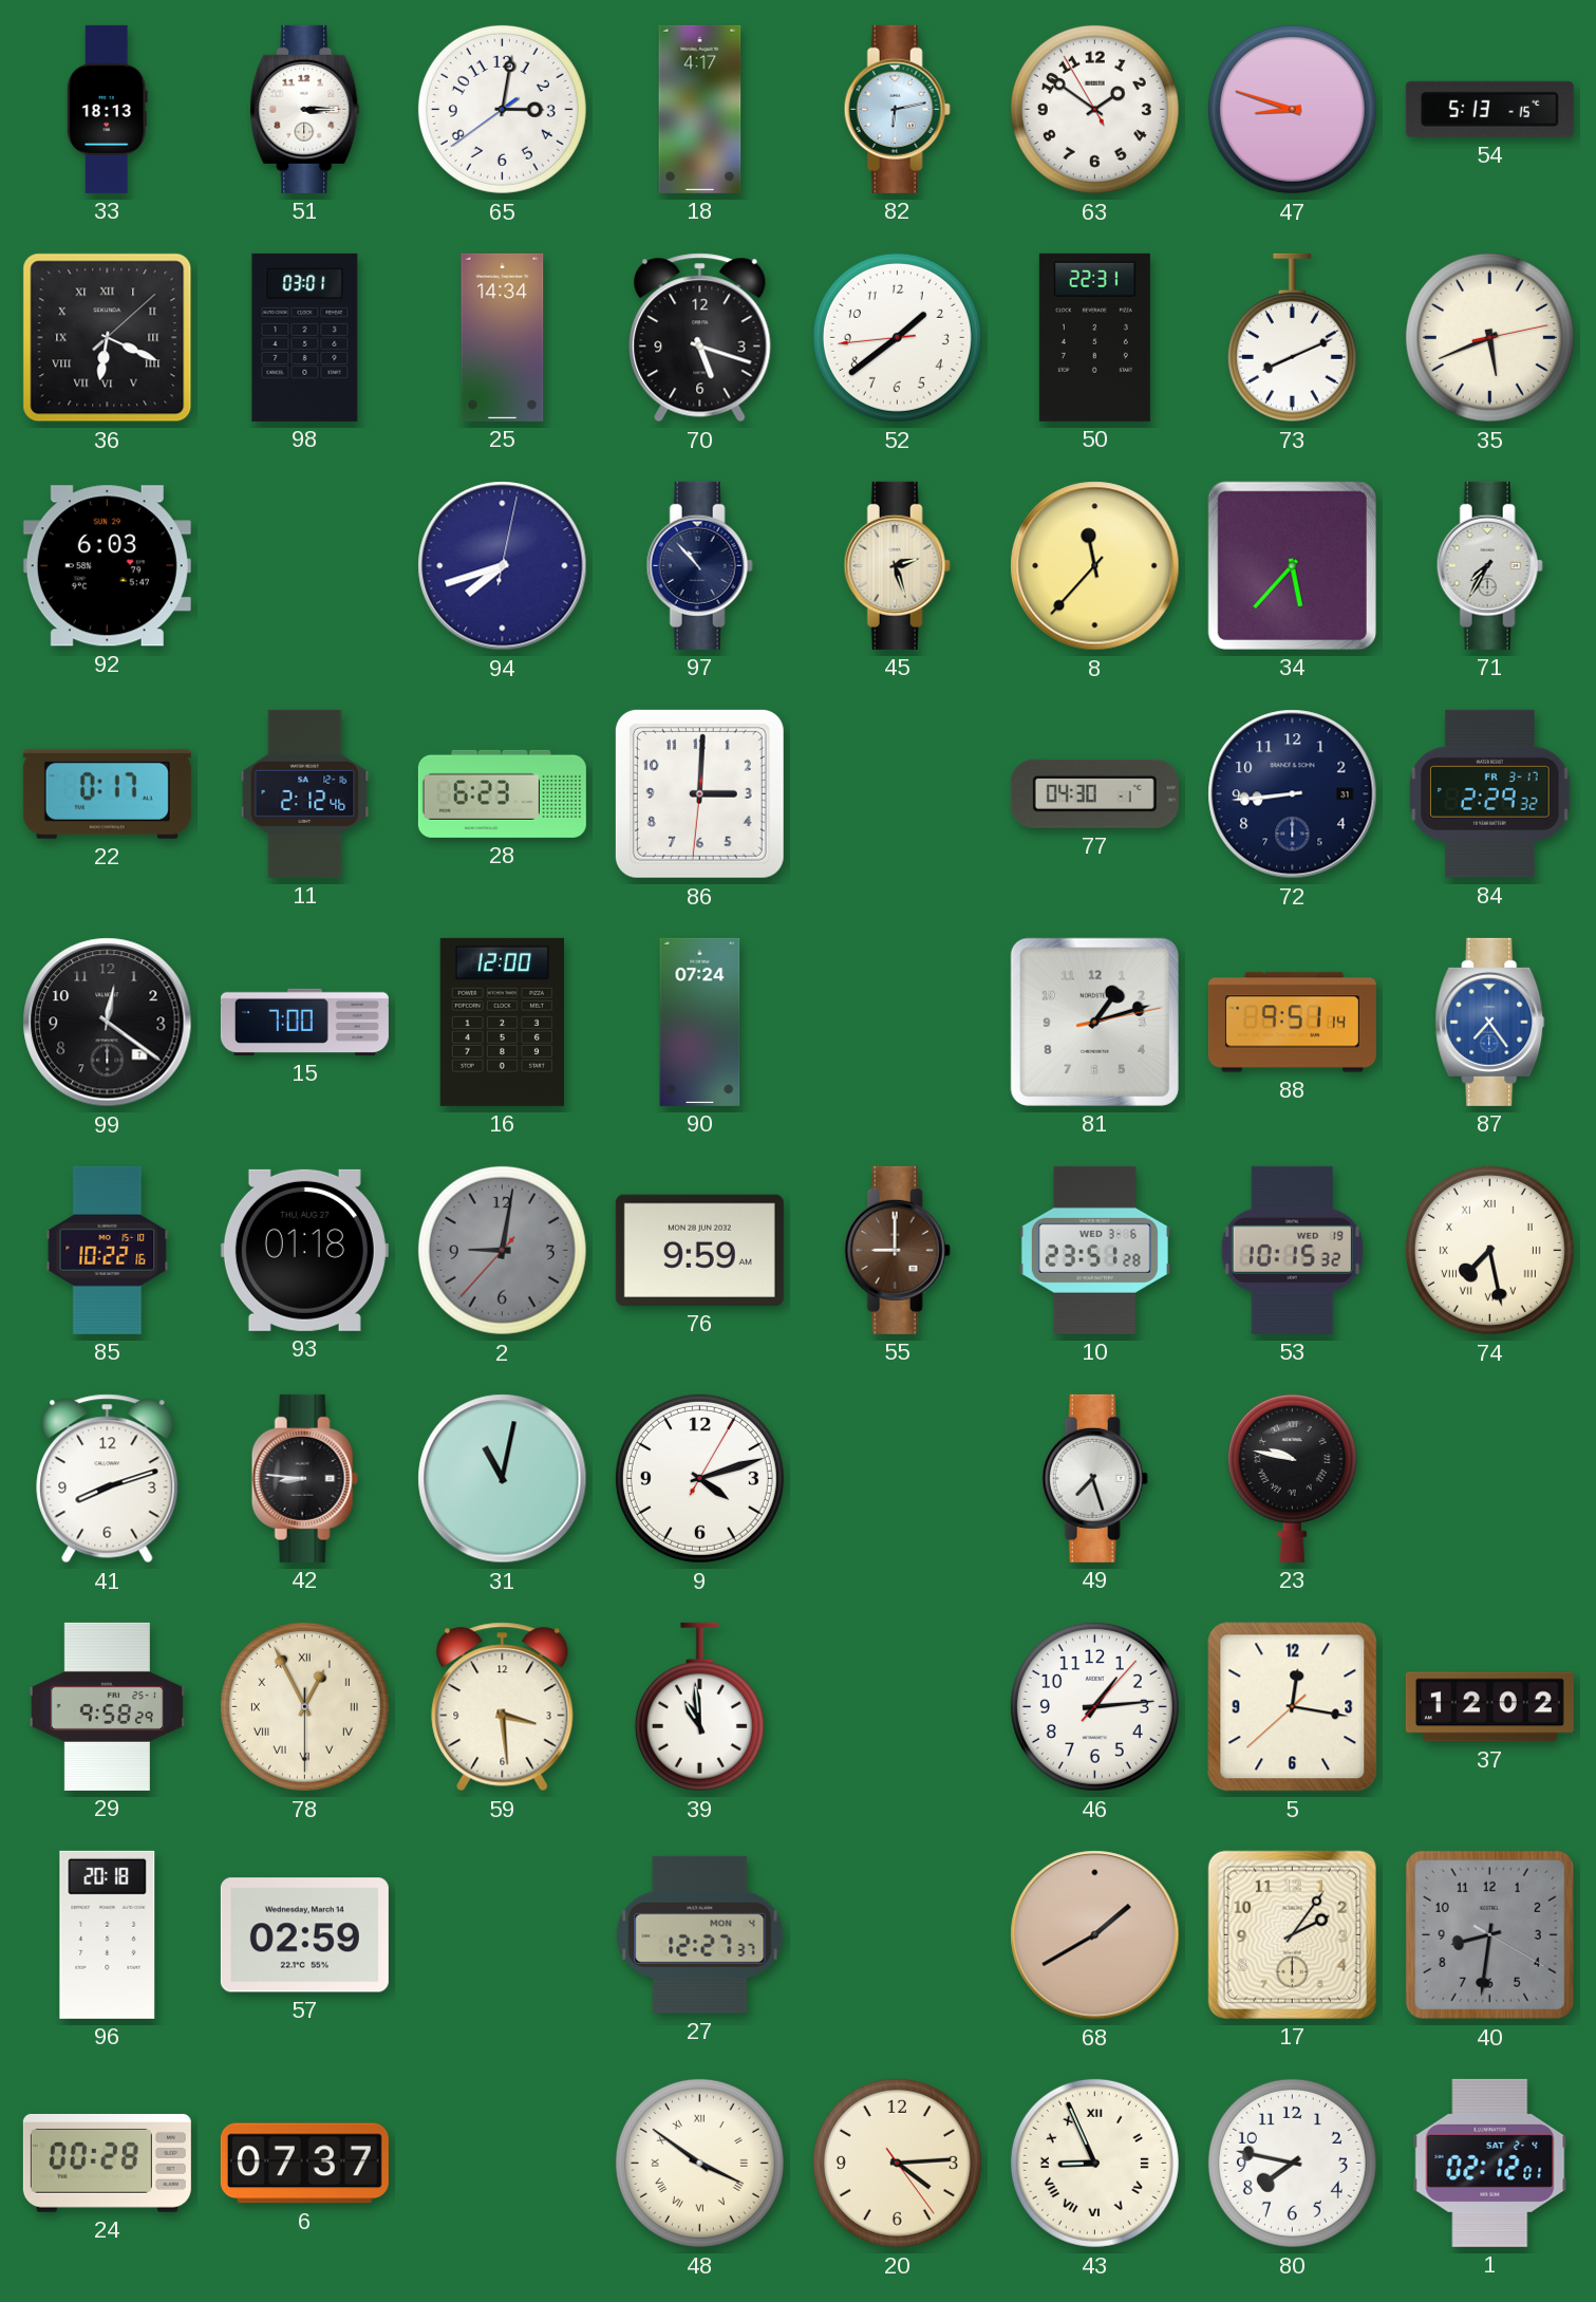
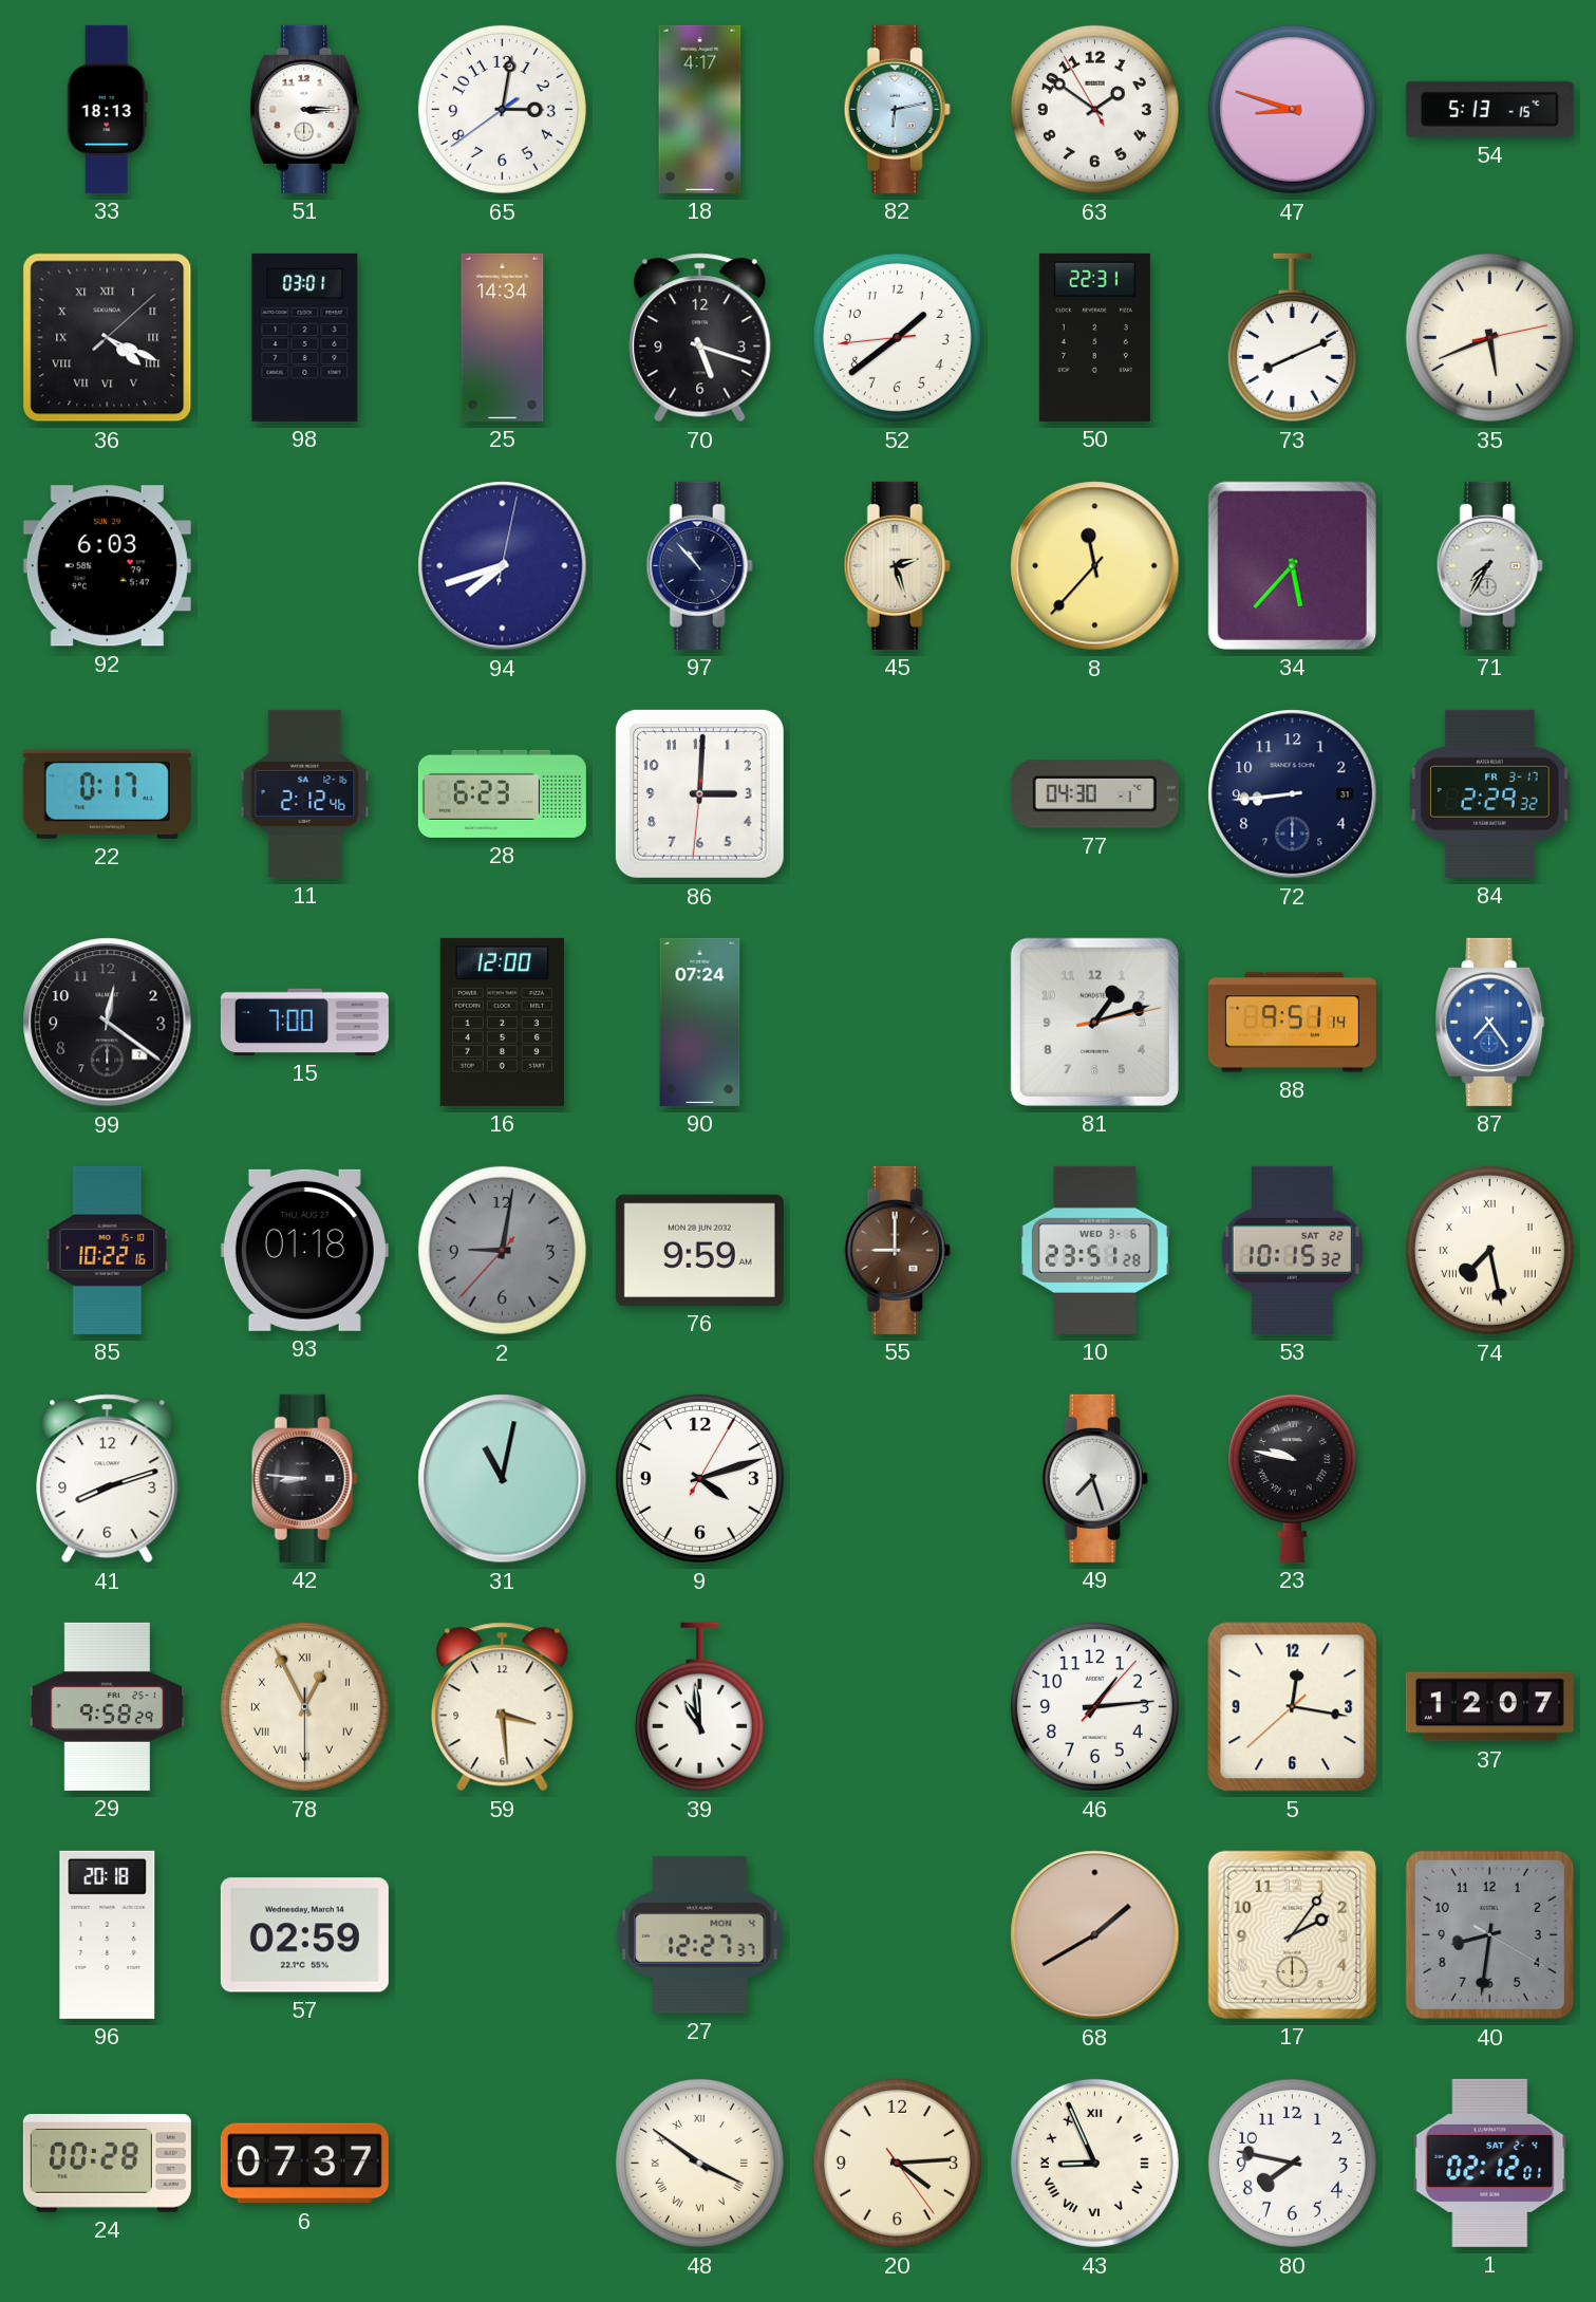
36: 6:19 -> 4:19 (108, 338)
53 date: WED 19 -> SAT 22 (1292, 1250)
37: 12:02 -> 12:07 (1489, 1707)
